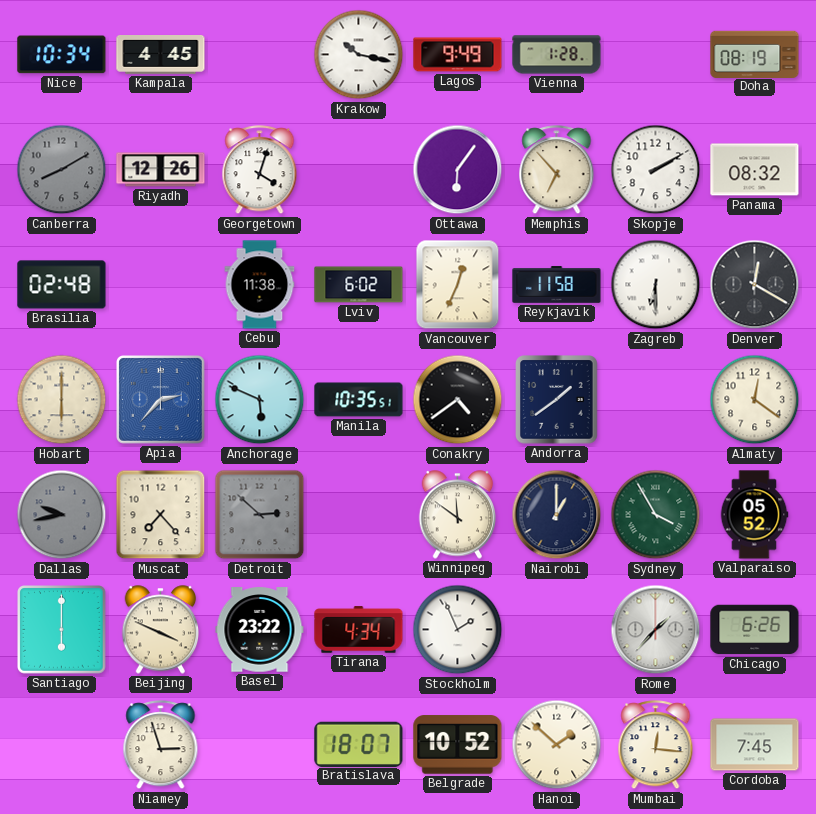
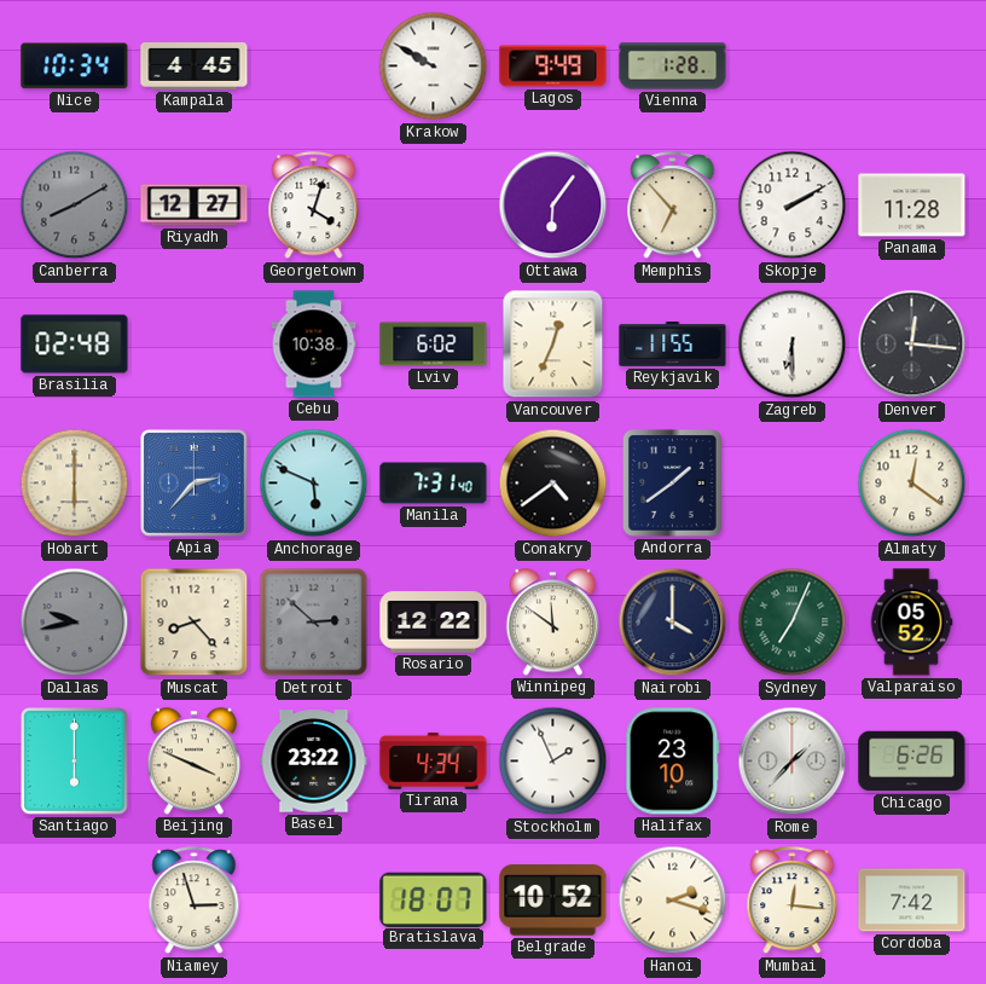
Krakow: 10:17 -> 9:50 (434, 66)
Doha: 08:19 -> none (755, 54)
Riyadh: 12:26 -> 12:27 (195, 206)
Panama: 08:32 -> 11:28 (912, 206)
Cebu: 11:38 -> 10:38 (314, 345)
Reykjavik: 11:58 -> 11:55 (673, 345)
Denver: 12:20 -> 12:16 (912, 345)
Manila: 10:35 -> 7:31 (434, 484)
Muscat: 7:23 -> 8:23 (195, 623)
Rosario: none -> 12:22 (434, 623)
Nairobi: 1:00 -> 4:00 (673, 623)
Sydney: 3:55 -> 7:04 (793, 623)
Halifax: none -> 23:10 (673, 762)
Hanoi: 1:52 -> 2:18 (673, 901)
Cordoba: 7:45 -> 7:42 (912, 901)
